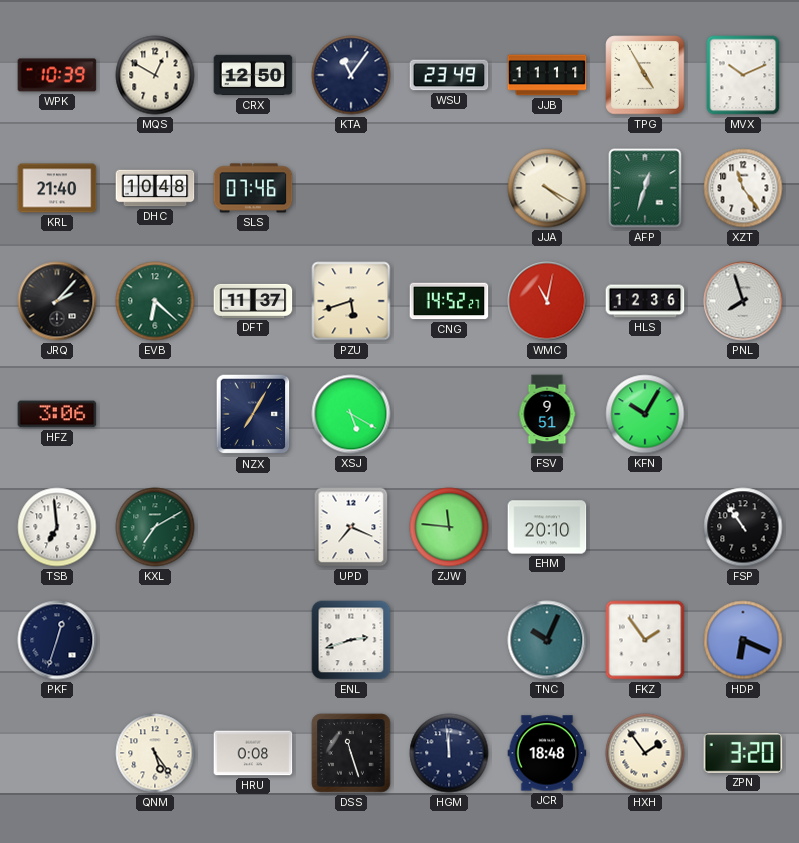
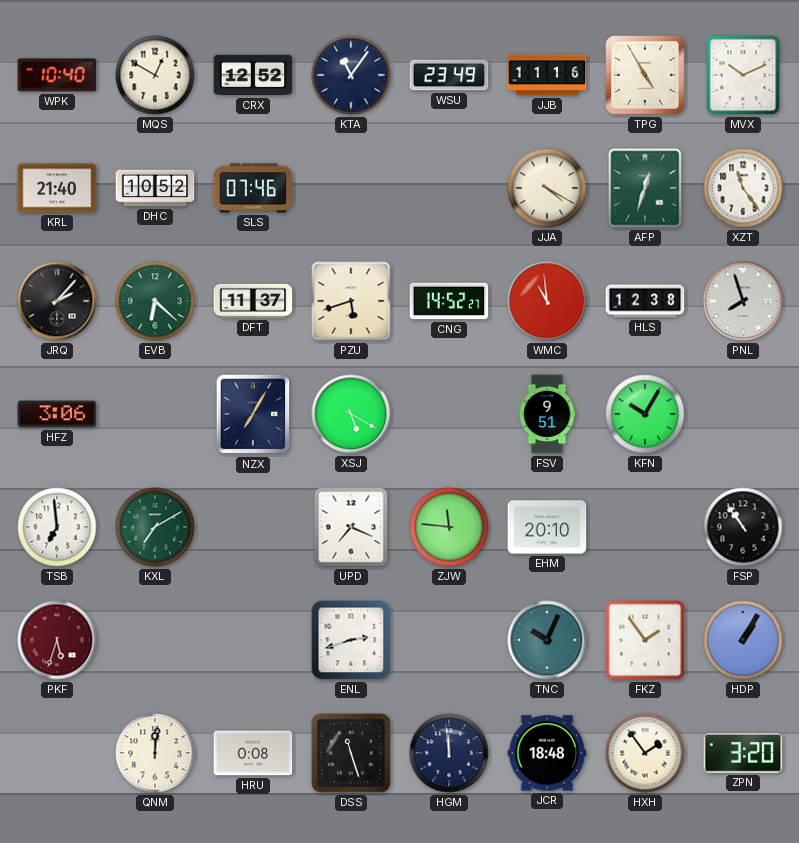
WPK: 10:39 -> 10:40 (57, 75)
CRX: 12:50 -> 12:52 (253, 75)
JJB: 11:11 -> 11:16 (547, 75)
DHC: 10:48 -> 10:52 (155, 188)
WMC: 11:02 -> 10:59 (547, 301)
HLS: 12:36 -> 12:38 (645, 301)
PKF: 12:33 -> 5:33 (57, 640)
PKF dial: navy -> burgundy (57, 640)
HDP: 6:19 -> 1:05 (743, 640)
QNM: 5:24 -> 12:01 (155, 753)
